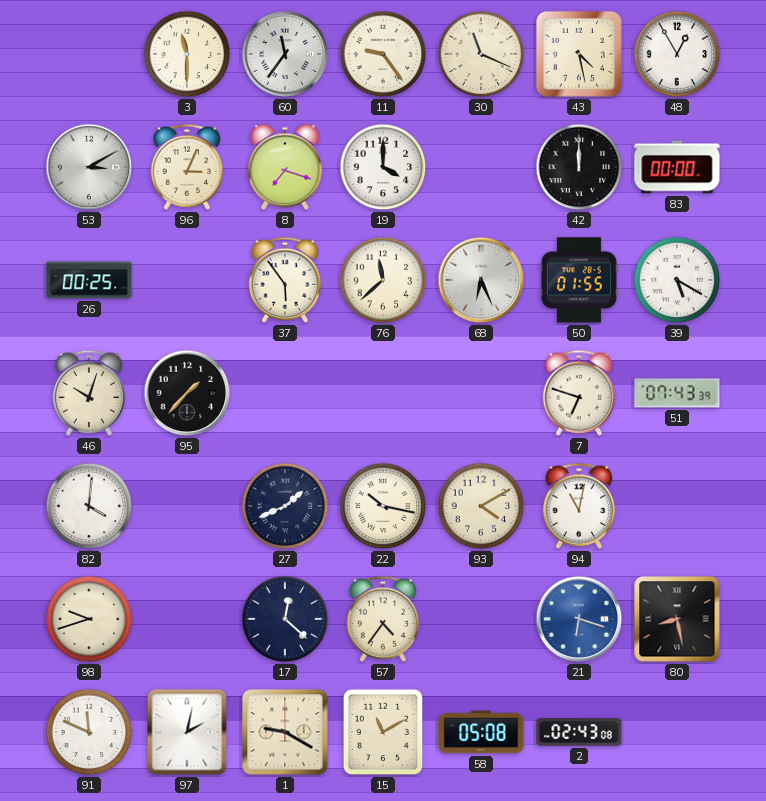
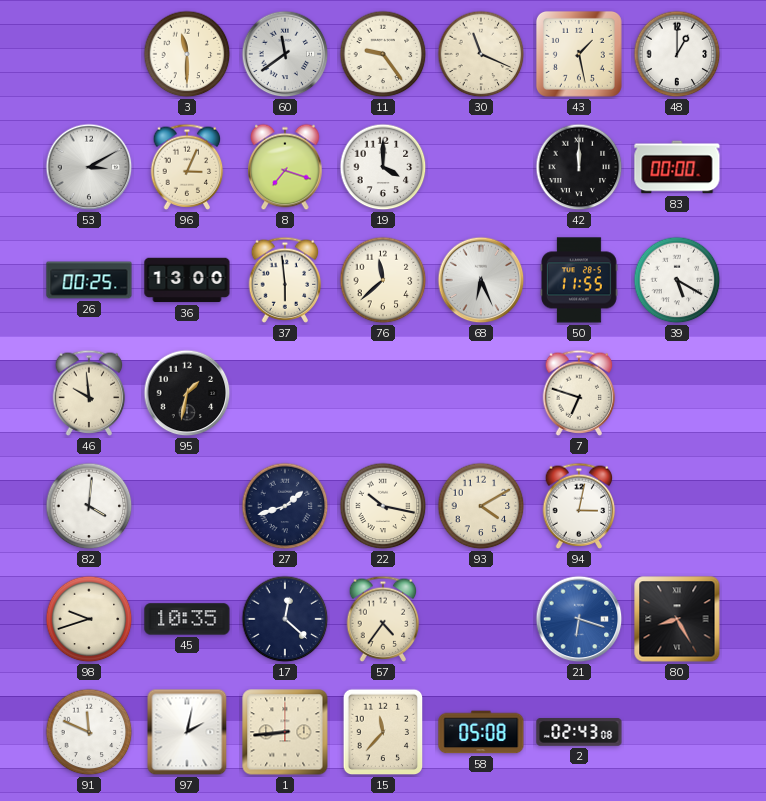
60: 11:36 -> 11:39 (285, 54)
43: 4:28 -> 1:28 (579, 54)
48: 12:55 -> 1:00 (677, 54)
36: none -> 13:00 (187, 280)
37: 5:54 -> 5:59 (285, 280)
50: 01:55 -> 11:55 (579, 280)
46: 10:03 -> 9:59 (89, 393)
95: 1:37 -> 1:32 (187, 393)
51: 07:43 -> none (677, 393)
27: 1:41 -> 1:42 (285, 506)
94: 11:02 -> 3:02 (579, 506)
45: none -> 10:35 (187, 619)
80: 8:28 -> 8:25 (677, 619)
1: 9:20 -> 8:44 (285, 732)
15: 11:10 -> 11:37 (383, 732)
